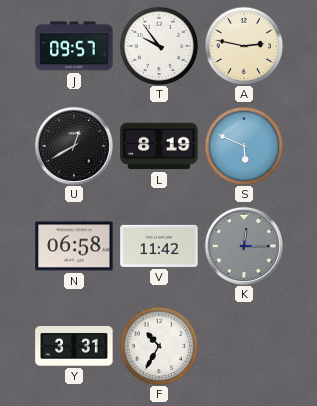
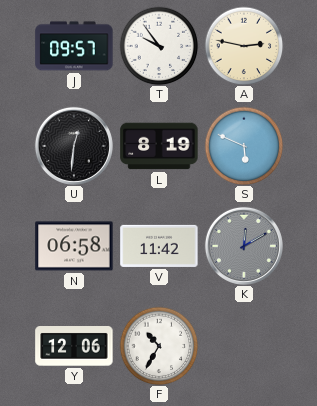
U: 12:40 -> 12:31 (74, 146)
K: 12:15 -> 12:10 (244, 246)
Y: 3:31 -> 12:06 (74, 347)
